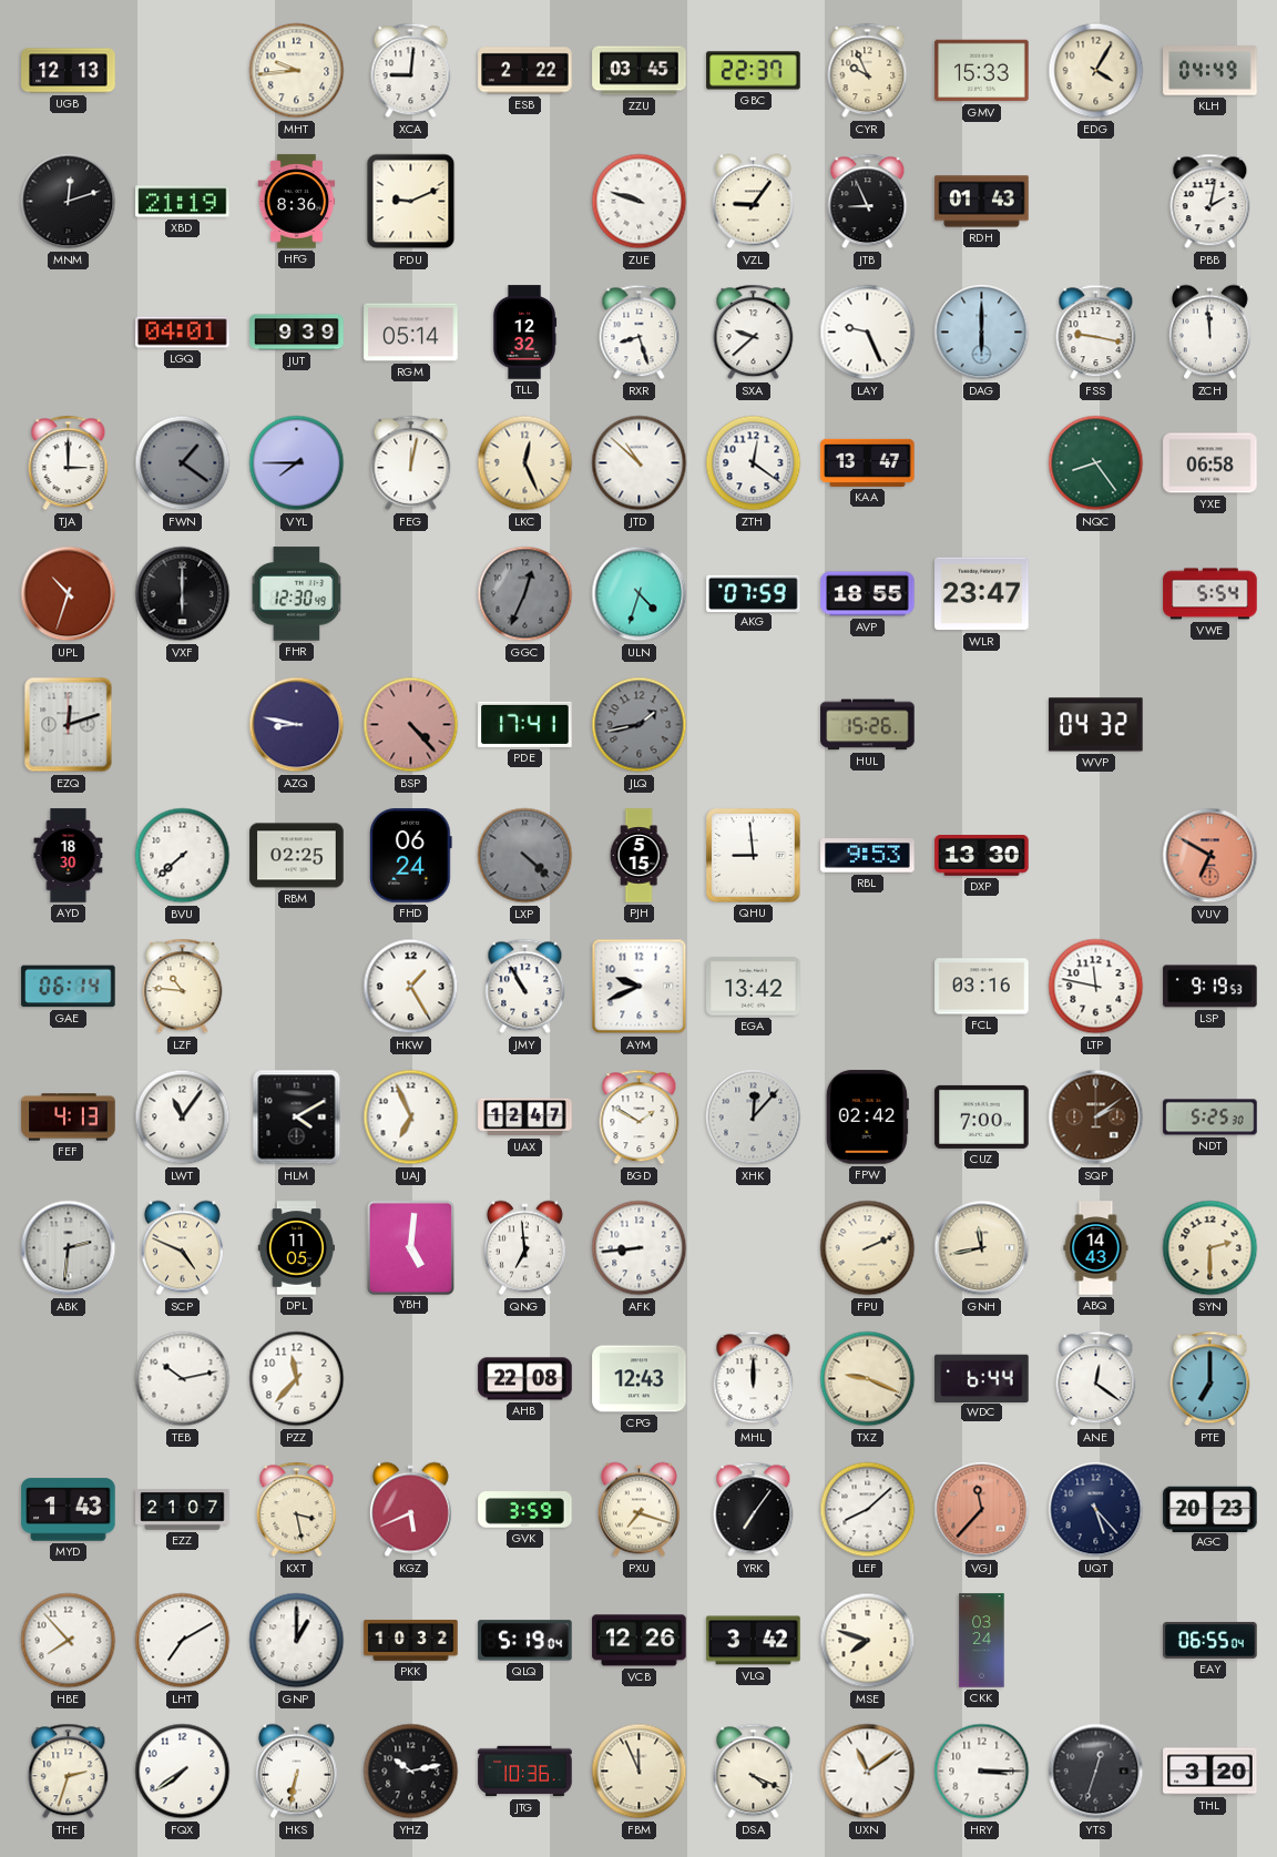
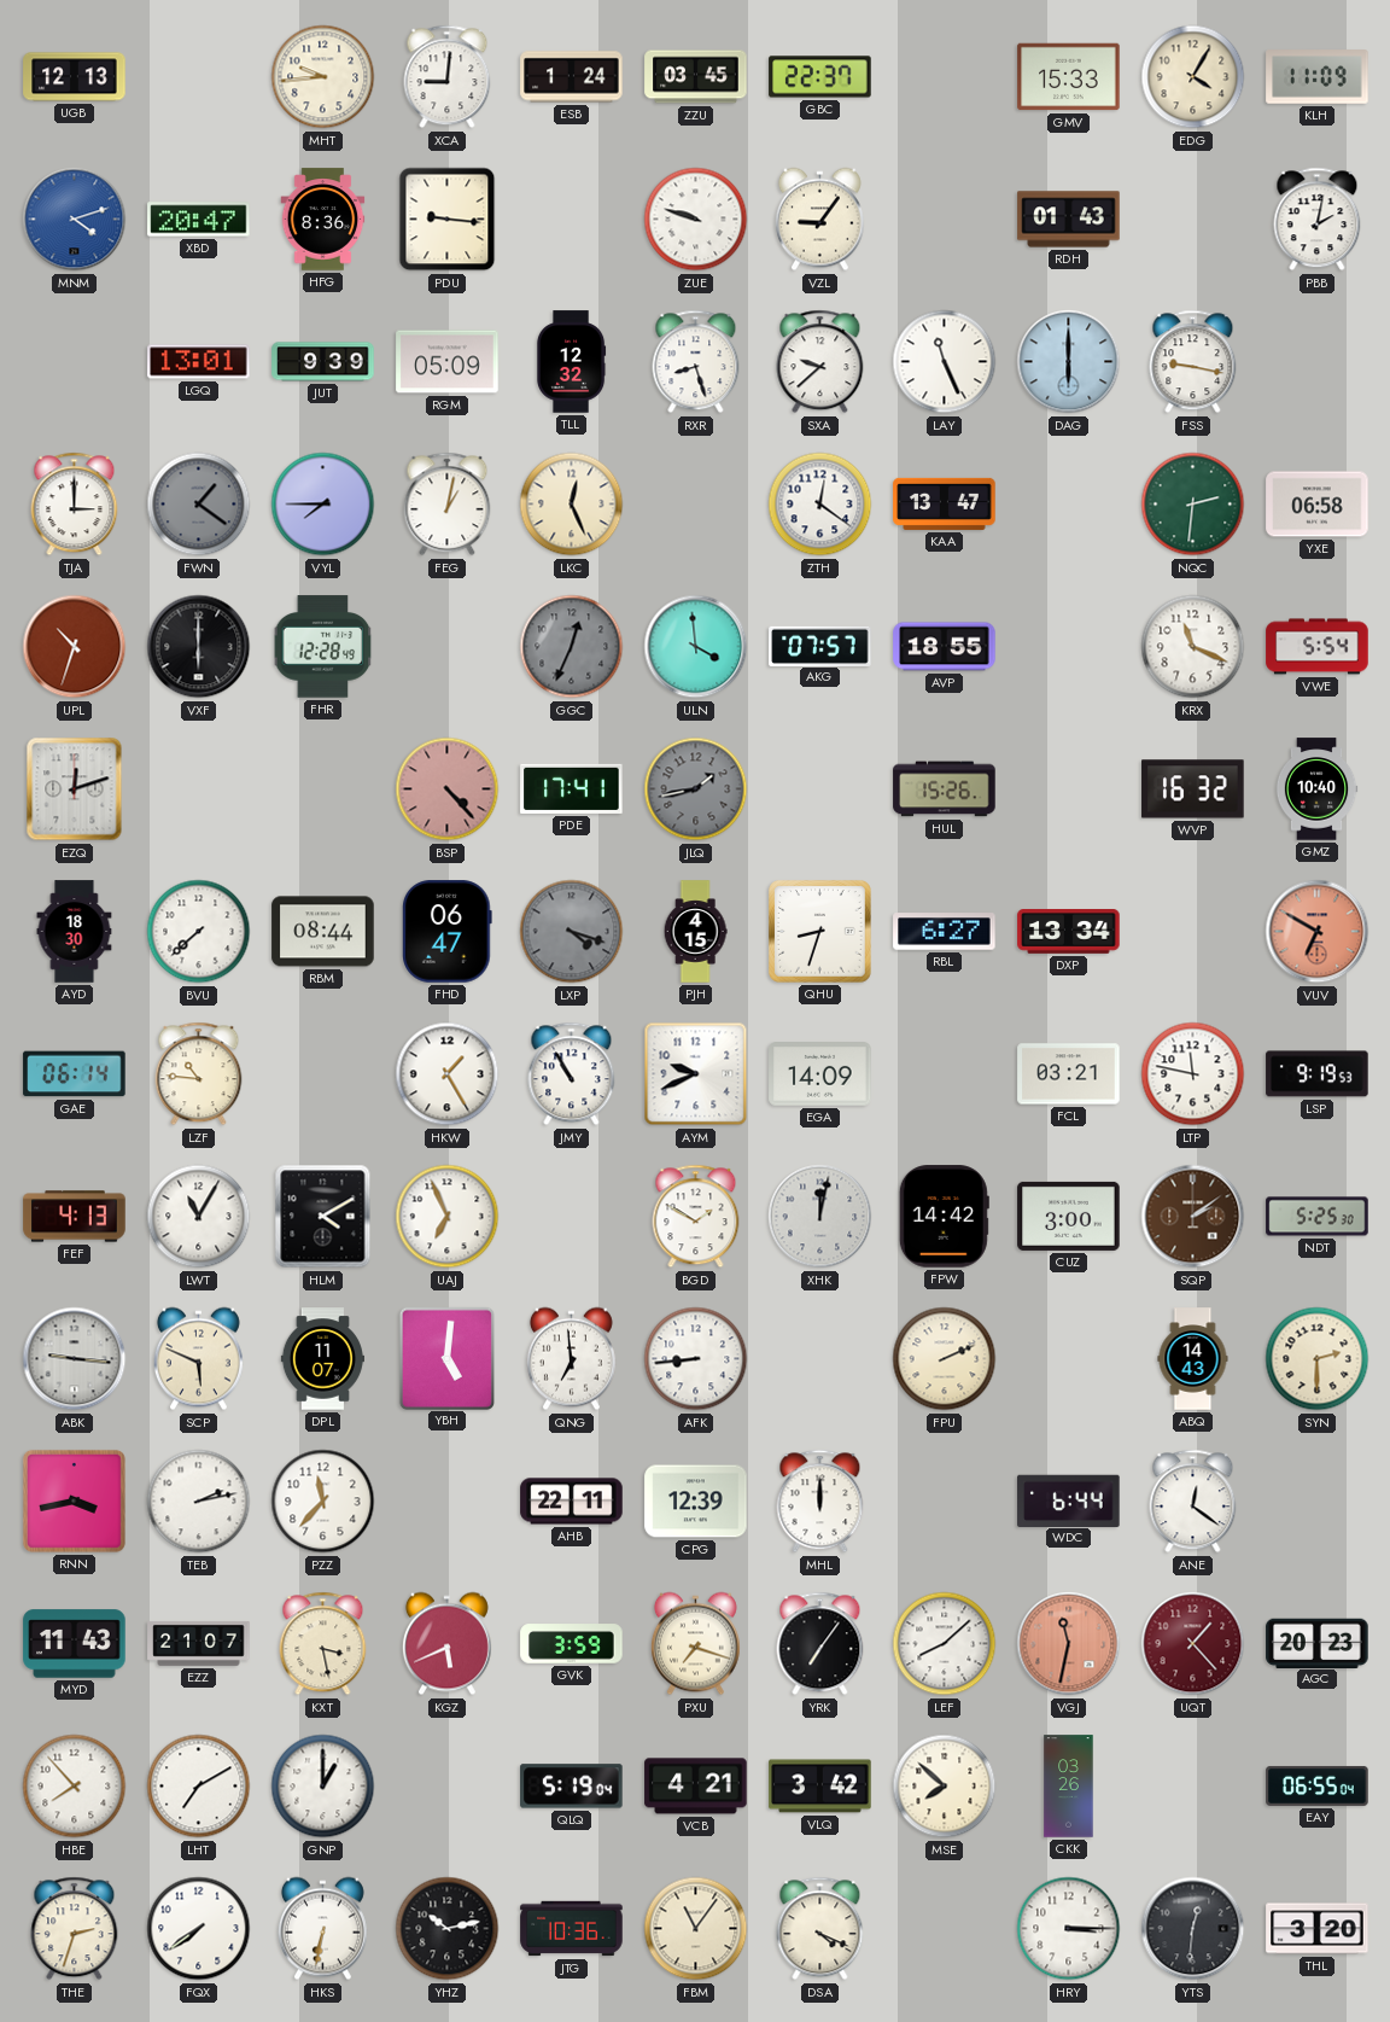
ESB: 2:22 -> 1:24 (572, 77)
CYR: 9:56 -> none (868, 71)
KLH: 04:49 -> 11:09 (1318, 77)
MNM: 12:12 -> 4:12 (75, 220)
MNM dial: black -> blue (75, 220)
XBD: 21:19 -> 20:47 (199, 220)
PDU: 9:11 -> 9:16 (448, 220)
JTB: 8:56 -> none (868, 202)
LGQ: 04:01 -> 13:01 (199, 362)
RGM: 05:14 -> 05:09 (448, 362)
LAY: 9:26 -> 11:26 (945, 362)
ZCH: 11:59 -> none (1209, 333)
FEG: 12:02 -> 1:02 (448, 505)
JTD: 10:52 -> none (640, 463)
NQC: 8:24 -> 2:31 (1193, 505)
FHR: 12:30 -> 12:28 (323, 647)
ULN: 4:33 -> 3:59 (696, 647)
AKG: 07:59 -> 07:57 (820, 646)
WLR: 23:47 -> none (982, 594)
KRX: none -> 11:19 (1193, 647)
AZQ: 8:47 -> none (297, 725)
WVP: 04:32 -> 16:32 (1193, 789)
GMZ: none -> 10:40 (1316, 789)
RBM: 02:25 -> 08:44 (323, 932)
FHD: 06:24 -> 06:47 (448, 932)
LXP: 4:22 -> 4:18 (572, 932)
PJH: 5:15 -> 4:15 (695, 932)
QHU: 8:59 -> 8:33 (820, 932)
RBL: 9:53 -> 6:27 (945, 932)
DXP: 13:30 -> 13:34 (1069, 932)
EGA: 13:42 -> 14:09 (820, 1074)
FCL: 03:16 -> 03:21 (1069, 1074)
LWT: 11:06 -> 11:05 (199, 1217)
UAX: 12:47 -> none (525, 1118)
XHK: 12:07 -> 12:02 (820, 1217)
FPW: 02:42 -> 14:42 (944, 1217)
CUZ: 7:00 -> 3:00 (1069, 1216)
ABK: 2:31 -> 9:16 (75, 1359)
SCP: 4:49 -> 5:49 (198, 1359)
DPL: 11:05 -> 11:07 (322, 1359)
GNH: 11:43 -> none (982, 1248)
RNN: none -> 3:43 (74, 1501)
TEB: 10:13 -> 2:13 (199, 1502)
AHB: 22:08 -> 22:11 (572, 1502)
CPG: 12:43 -> 12:39 (696, 1502)
TXZ: 9:19 -> none (868, 1379)
PTE: 7:00 -> none (1210, 1379)
MYD: 1:43 -> 11:43 (75, 1644)
VGJ: 11:37 -> 11:32 (1069, 1644)
UQT: 5:23 -> 1:23 (1193, 1644)
UQT dial: navy -> burgundy (1193, 1644)
PKK: 10:32 -> none (411, 1641)
VCB: 12:26 -> 4:21 (696, 1787)
MSE: 7:48 -> 7:52 (945, 1787)
CKK: 03:24 -> 03:26 (1069, 1787)
FBM: 11:56 -> 11:06 (696, 1929)
UXN: 11:09 -> none (868, 1772)
YTS: 12:33 -> 12:31 (1193, 1929)
